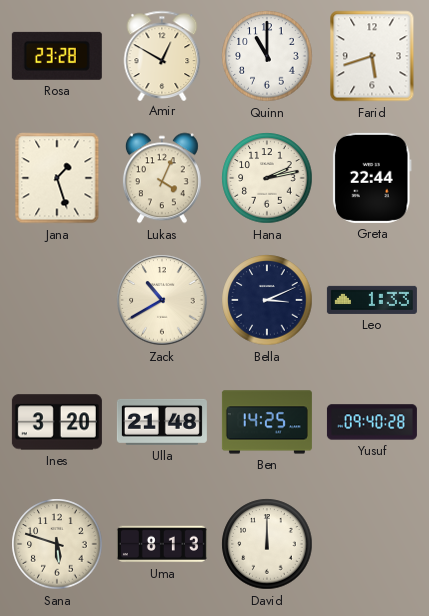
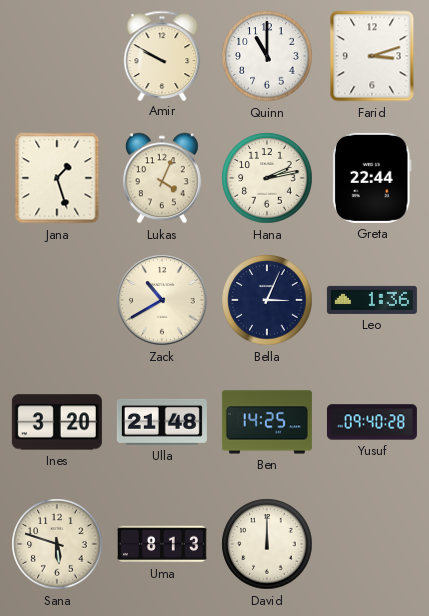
Rosa: 23:28 -> none (57, 56)
Amir: 12:50 -> 9:50 (162, 55)
Farid: 5:42 -> 3:12 (372, 56)
Bella: 3:11 -> 3:04 (267, 300)
Leo: 1:33 -> 1:36 (372, 300)
